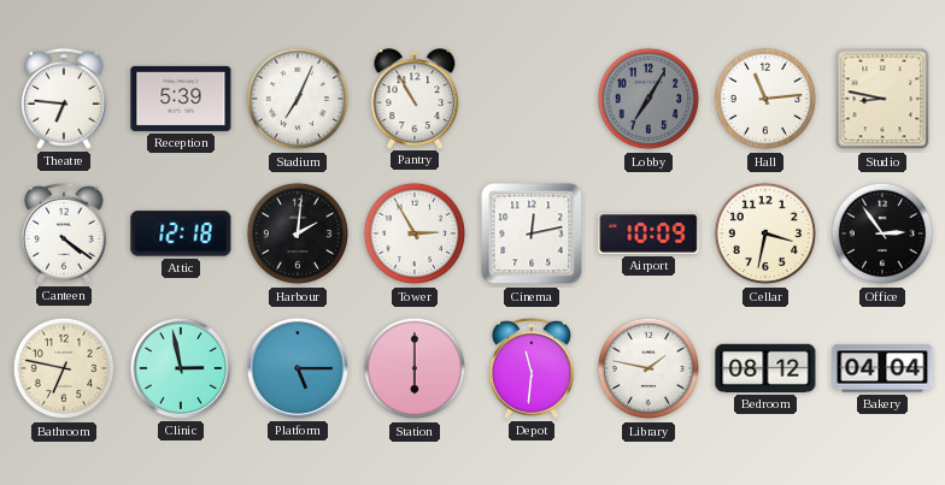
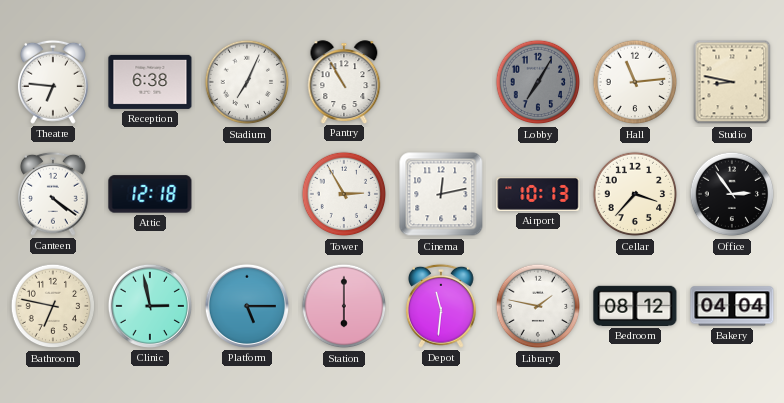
Reception: 5:39 -> 6:38 (150, 82)
Harbour: 2:01 -> none (298, 233)
Airport: 10:09 -> 10:13 (538, 194)
Cellar: 3:32 -> 3:37 (635, 194)
